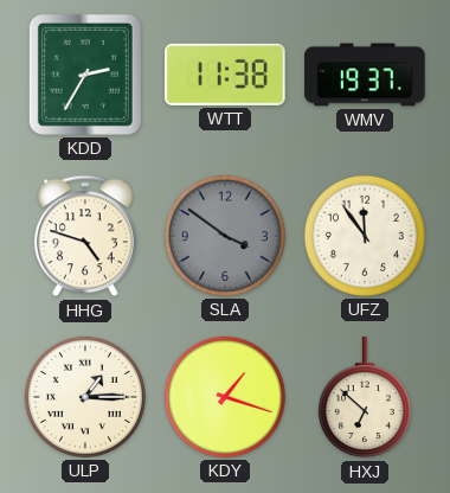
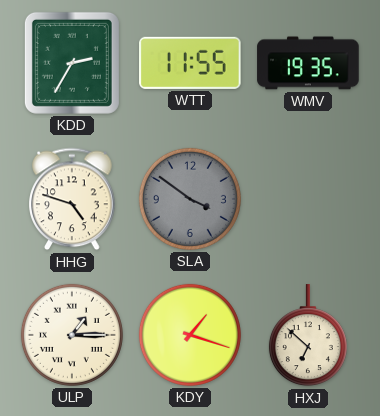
WTT: 11:38 -> 11:55 (191, 63)
WMV: 19:37 -> 19:35 (308, 63)
UFZ: 11:54 -> none (365, 236)
